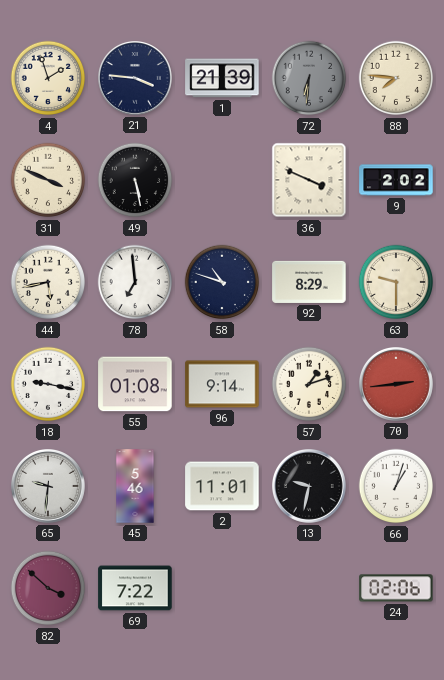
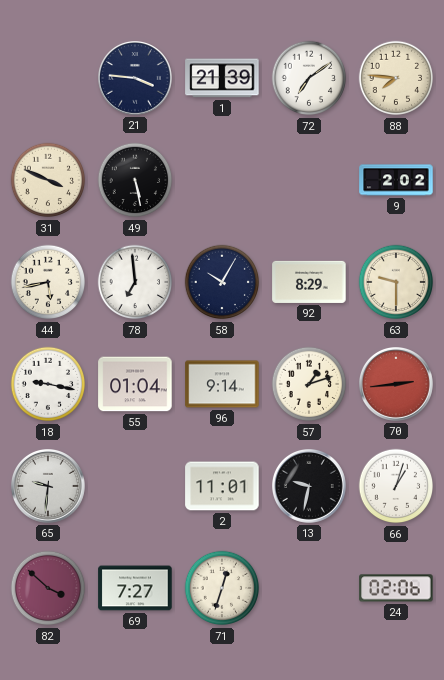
4: 1:57 -> none (48, 78)
72: 6:31 -> 7:09 (309, 78)
72 dial: grey -> white (309, 78)
36: 3:49 -> none (309, 180)
58: 10:48 -> 10:05 (222, 282)
55: 01:08 -> 01:04 (135, 384)
45: 5:46 -> none (135, 486)
69: 7:22 -> 7:27 (135, 588)
71: none -> 12:33 (222, 588)
